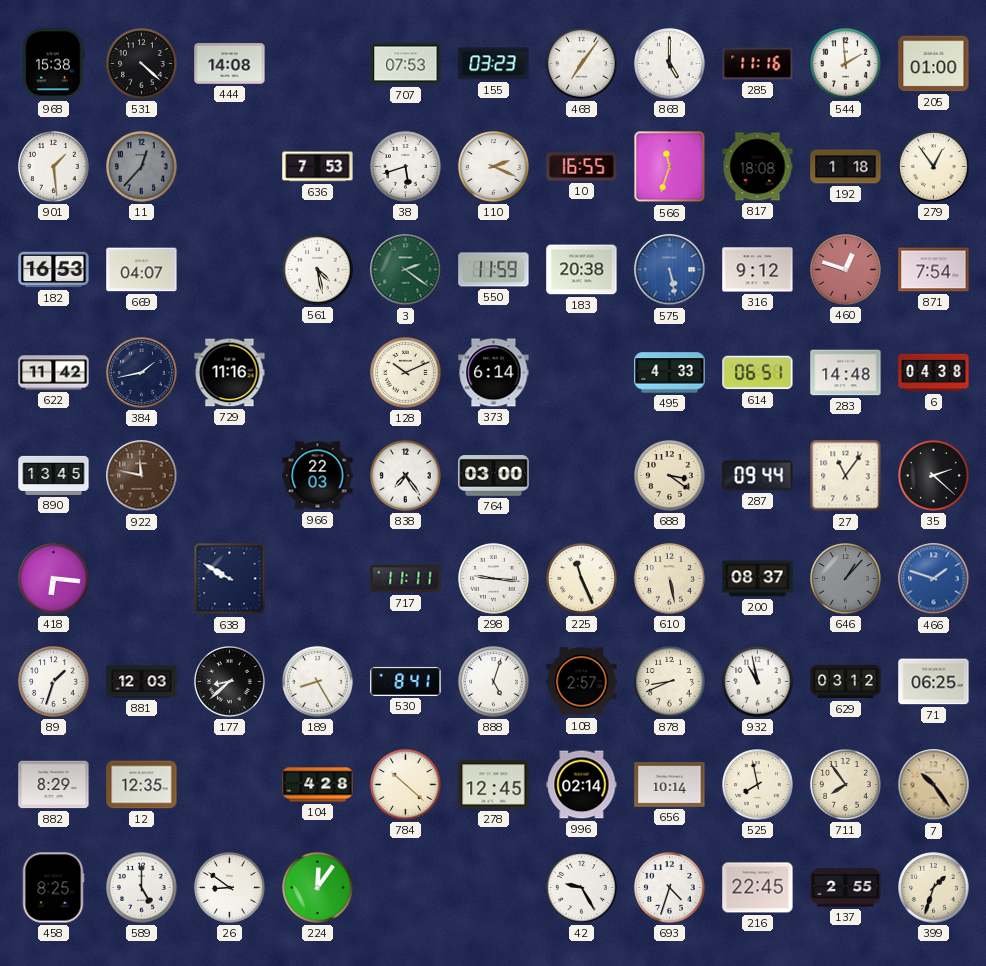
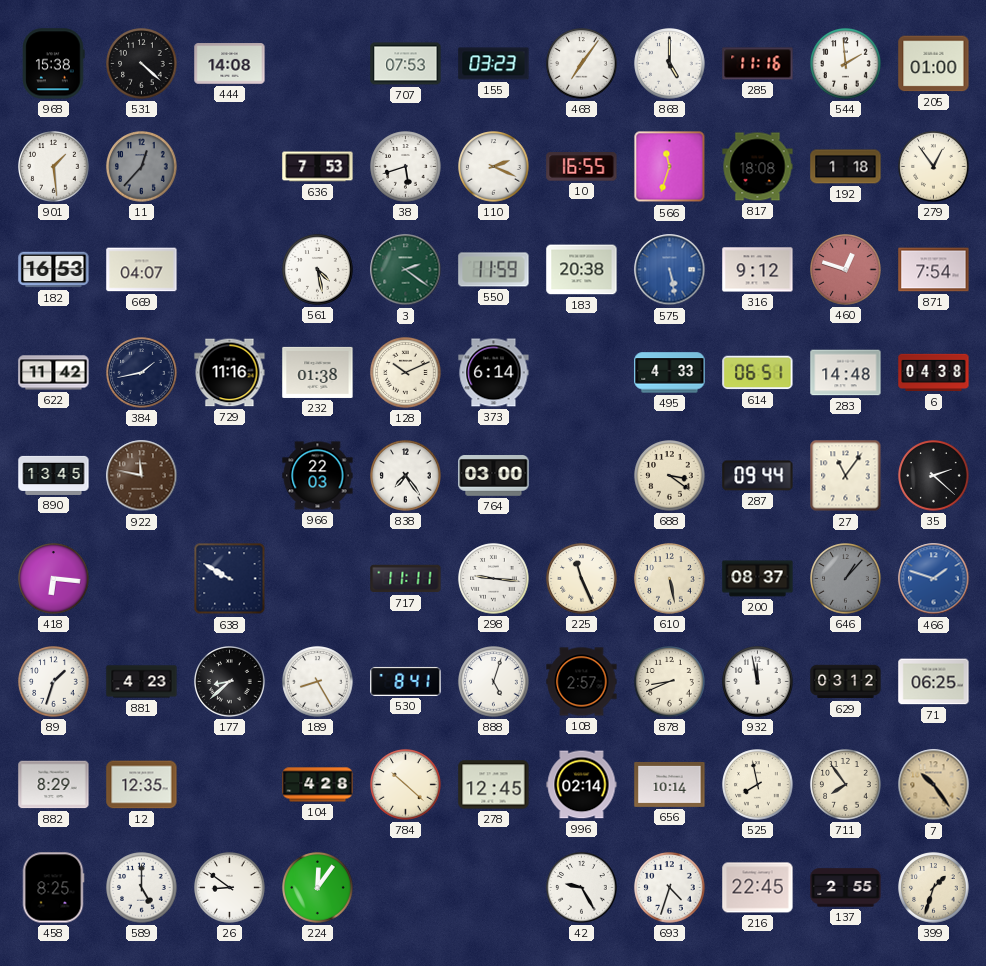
232: none -> 01:38 (318, 372)
881: 12:03 -> 4:23 (142, 682)
932: 10:58 -> 11:58 (758, 682)
